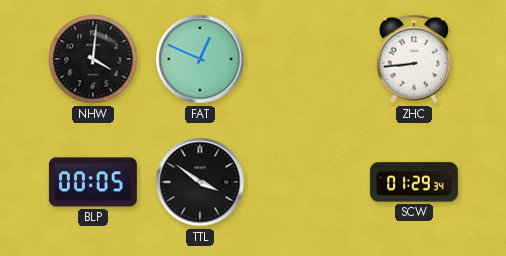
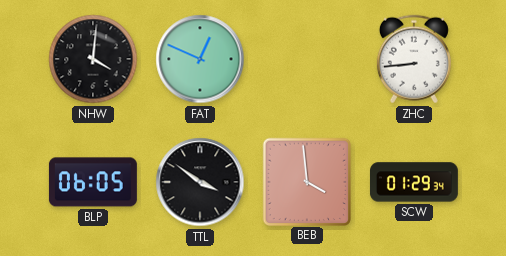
BLP: 00:05 -> 06:05 (93, 182)
BEB: none -> 3:59 (306, 181)
